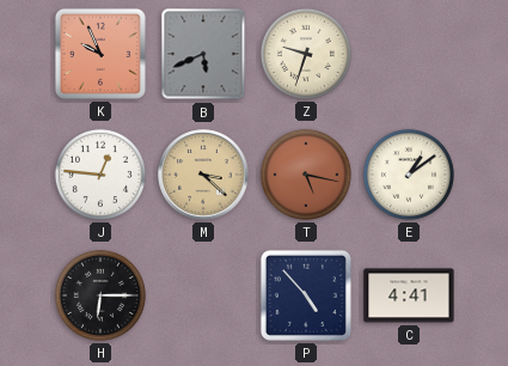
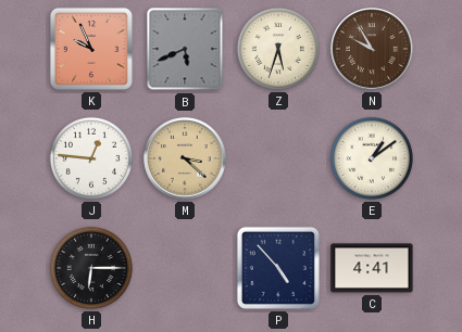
Z: 9:33 -> 5:33 (278, 49)
N: none -> 9:55 (372, 49)
T: 5:17 -> none (306, 175)
